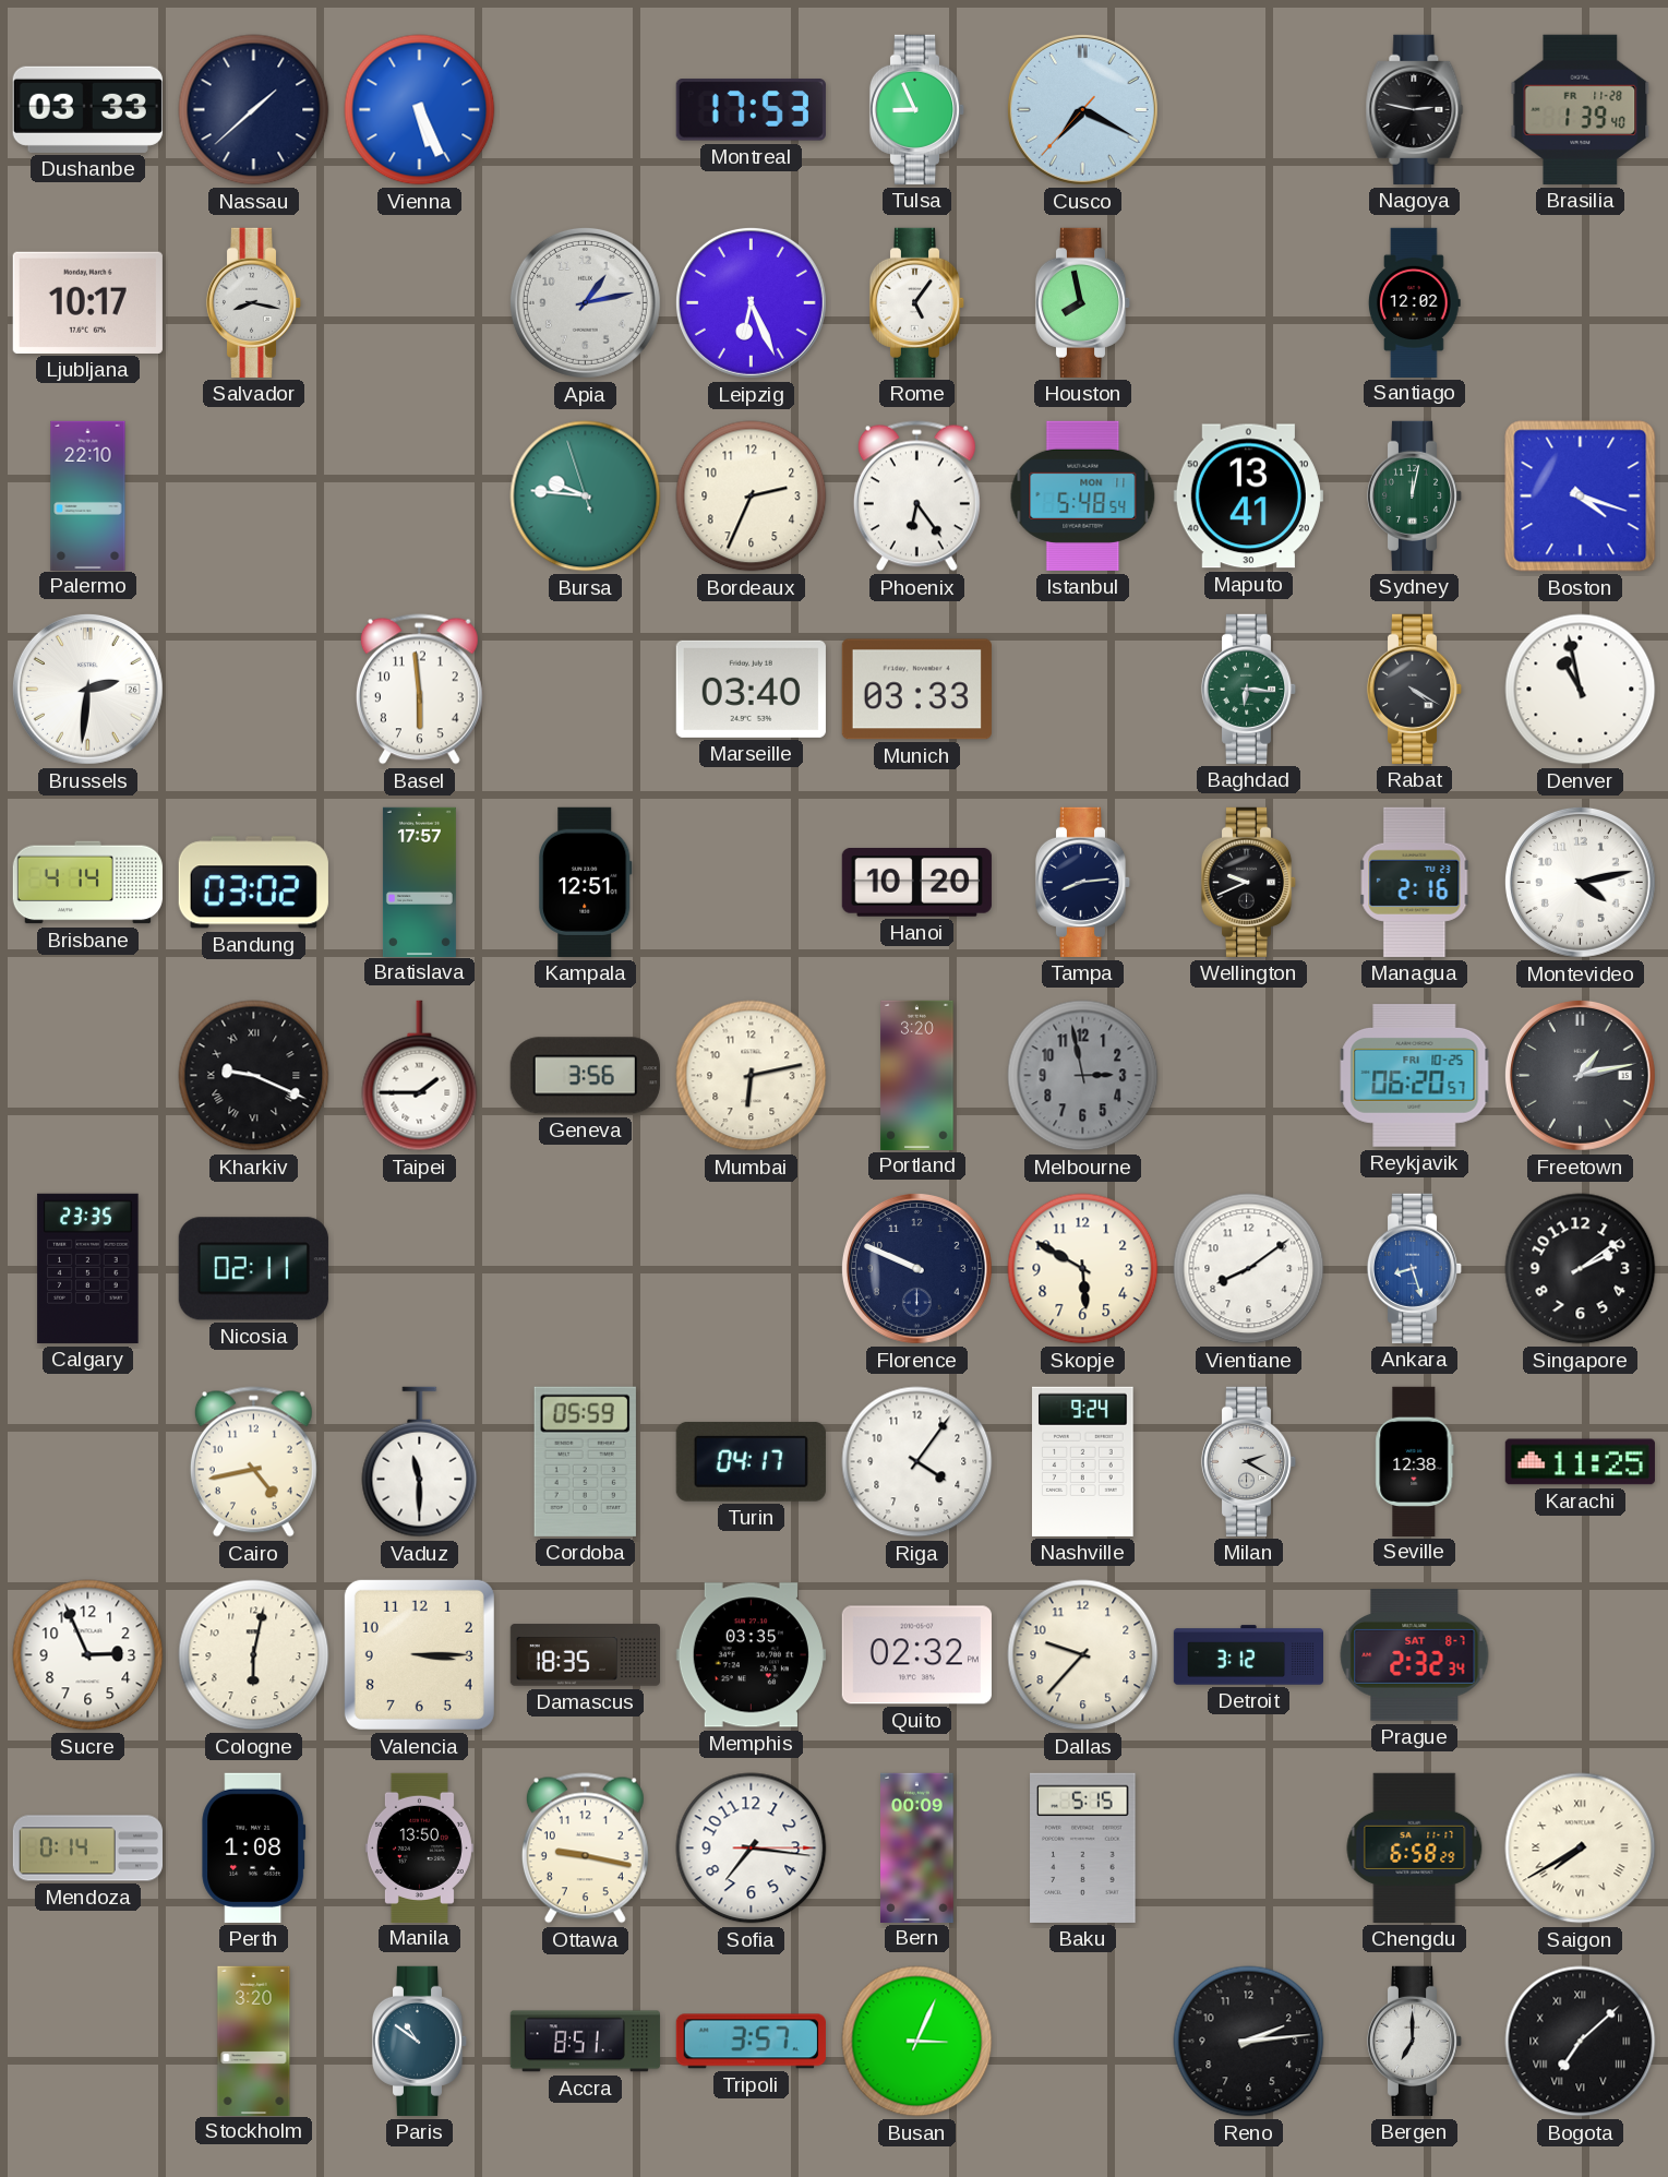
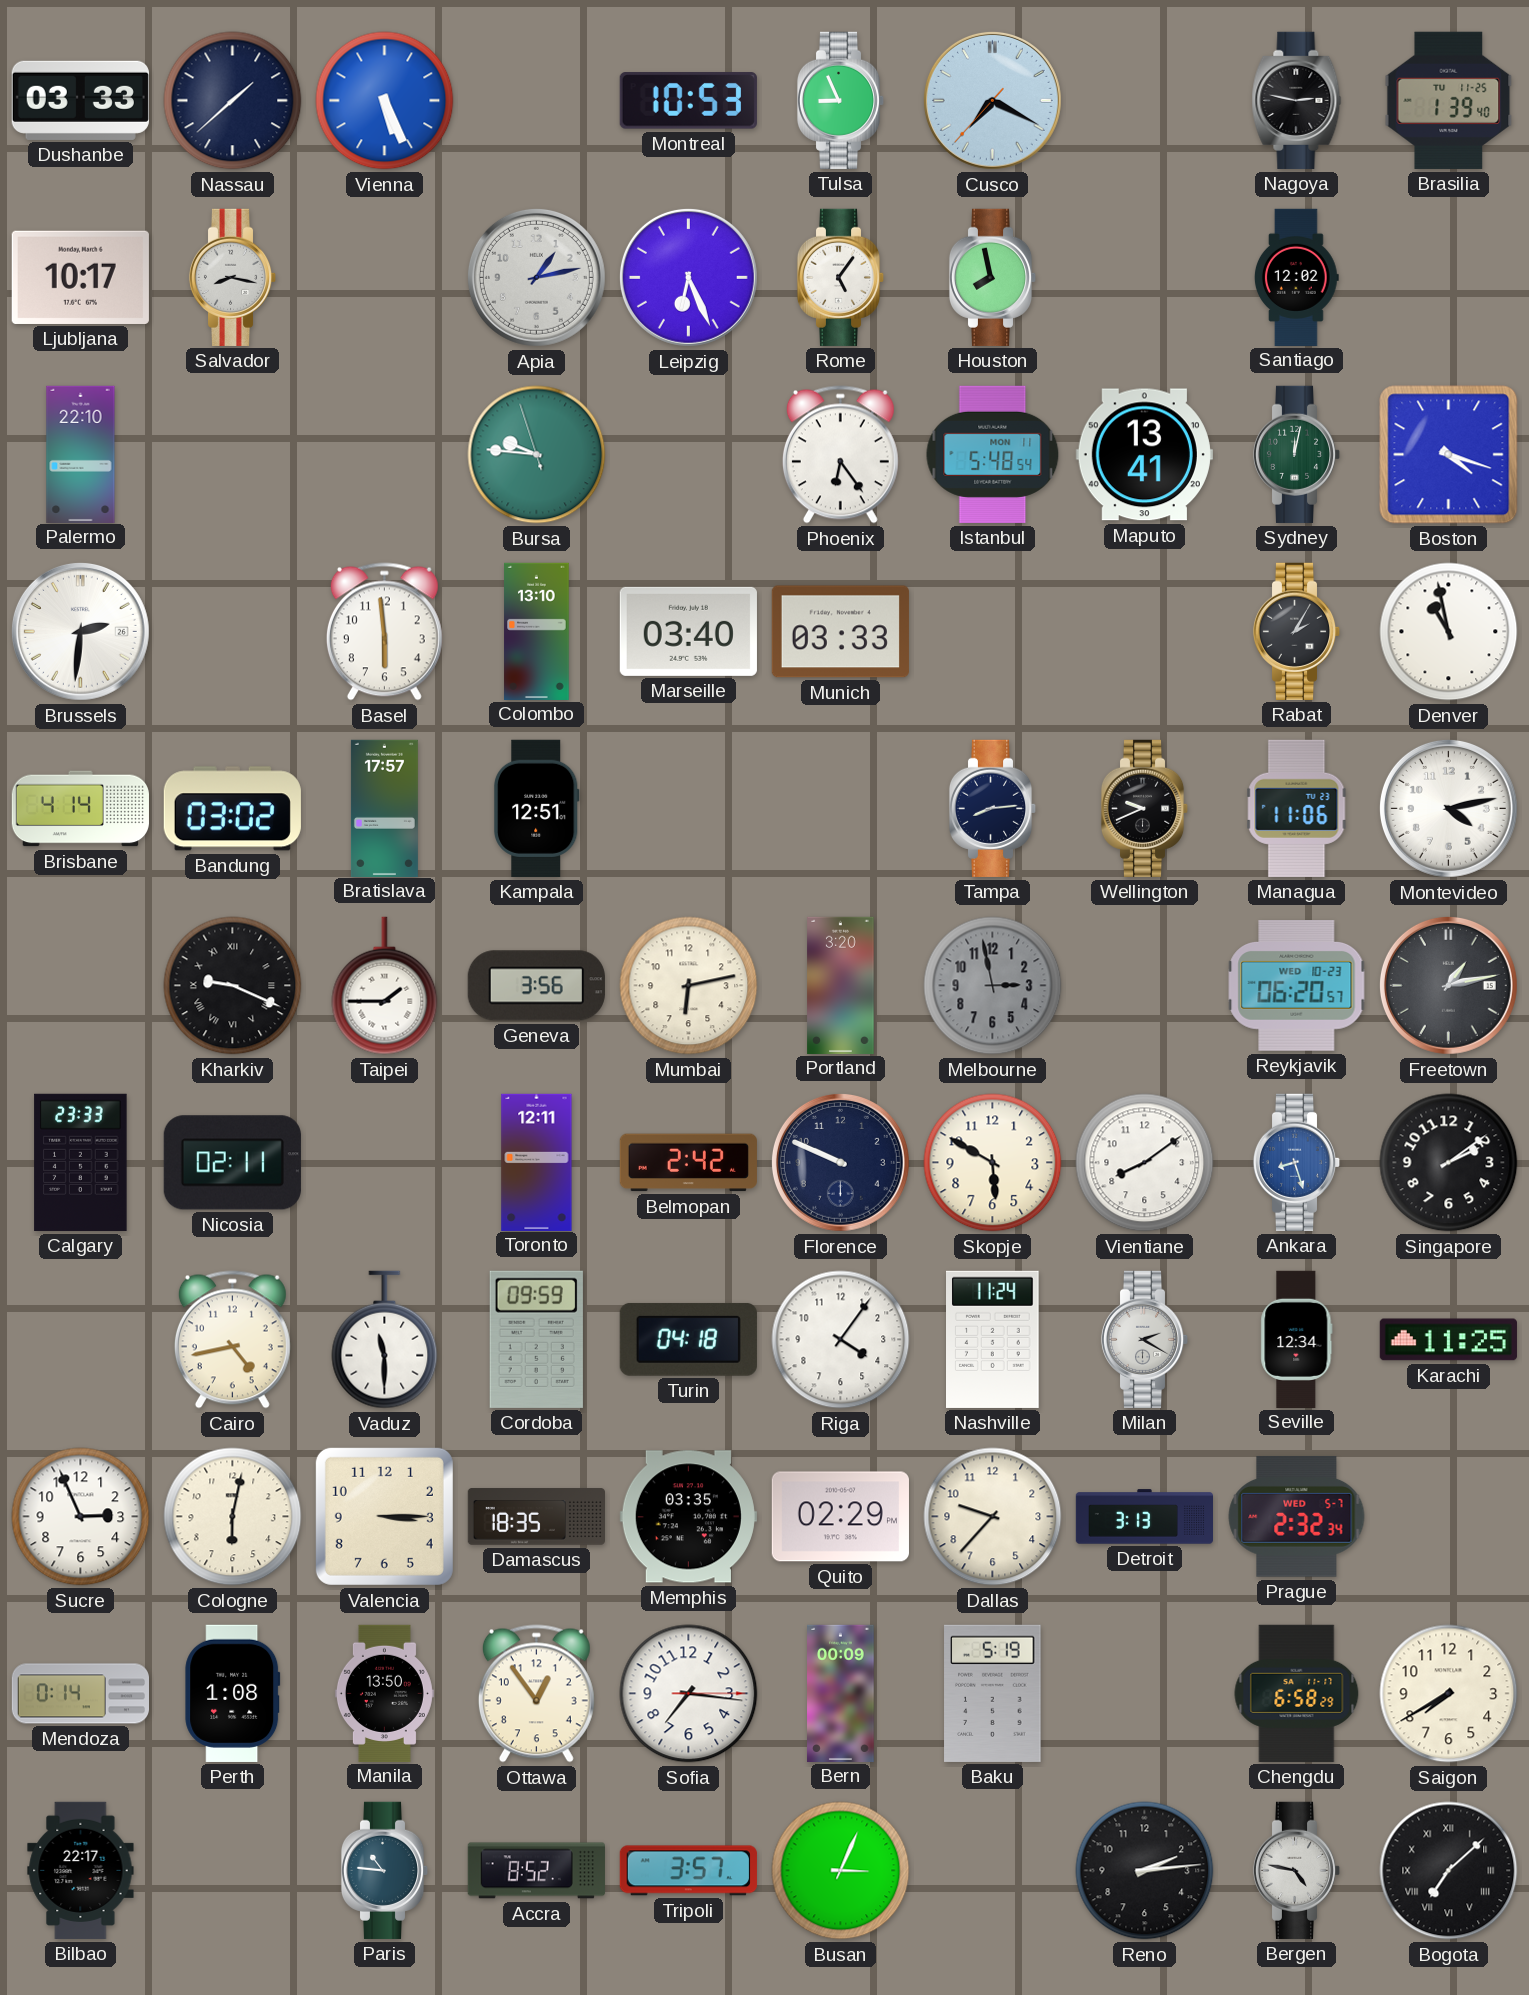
Montreal: 17:53 -> 10:53 (688, 101)
Brasilia date: FR 11-28 -> TU 11-25 (1449, 100)
Bordeaux: 2:34 -> none (752, 497)
Colombo: none -> 13:10 (537, 631)
Baghdad: 6:16 -> none (1249, 689)
Rabat: 4:20 -> 2:05 (1297, 631)
Hanoi: 10:20 -> none (916, 883)
Managua: 2:16 -> 11:06 (1297, 808)
Reykjavik date: FRI 10-25 -> WED 10-23 (1297, 986)
Calgary: 23:35 -> 23:33 (81, 1162)
Toronto: none -> 12:11 (537, 1162)
Belmopan: none -> 2:42 (688, 1163)
Cordoba: 05:59 -> 09:59 (536, 1339)
Turin: 04:17 -> 04:18 (688, 1339)
Nashville: 9:24 -> 11:24 (993, 1339)
Seville: 12:38 -> 12:34 (1297, 1339)
Quito: 02:32 -> 02:29 (840, 1517)
Detroit: 3:12 -> 3:13 (1144, 1517)
Prague date: SAT 8-7 -> WED 5-7 (1297, 1517)
Ottawa: 9:17 -> 12:54 (536, 1694)
Baku: 5:15 -> 5:19 (993, 1693)
Saigon numerals: Roman -> Arabic (1449, 1694)
Bilbao: none -> 22:17 (81, 1870)
Stockholm: 3:20 -> none (254, 2041)
Paris: 10:51 -> 10:46 (385, 1870)
Accra: 8:51 -> 8:52 (536, 1871)
Bergen: 7:00 -> 4:47 (1297, 1870)
